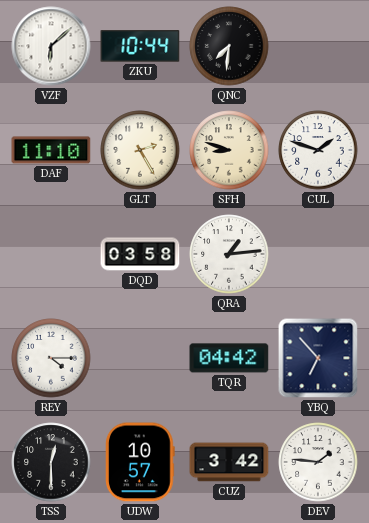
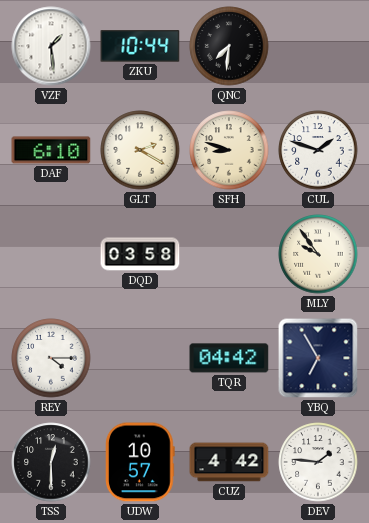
VZF: 6:08 -> 1:29 (51, 46)
DAF: 11:10 -> 6:10 (51, 150)
GLT: 2:25 -> 2:20 (140, 150)
QRA: 1:14 -> none (229, 254)
MLY: none -> 9:54 (318, 254)
YBQ: 6:53 -> 6:55 (318, 358)
CUZ: 3:42 -> 4:42 (229, 462)
